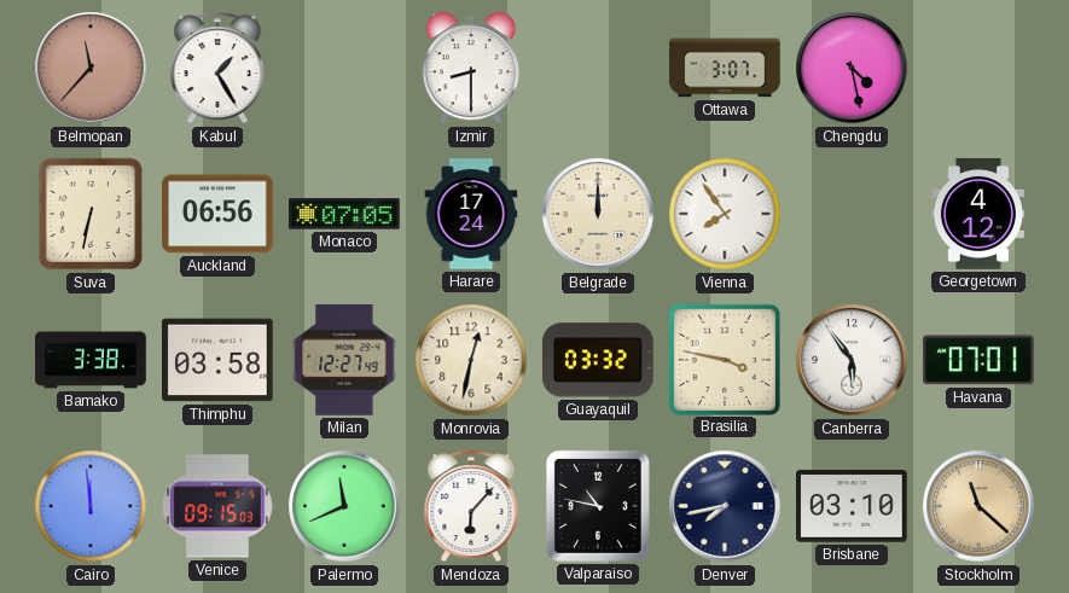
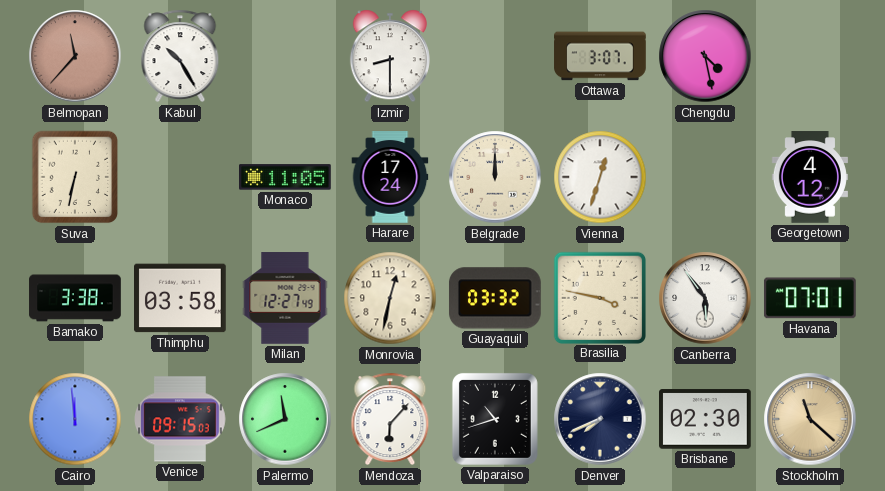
Kabul: 1:25 -> 10:25 (180, 56)
Auckland: 06:56 -> none (219, 214)
Monaco: 07:05 -> 11:05 (286, 177)
Vienna: 7:54 -> 12:33 (600, 177)
Valparaiso: 10:47 -> 10:42 (495, 419)
Denver: 7:43 -> 7:41 (600, 419)
Brisbane: 03:10 -> 02:30 (706, 419)
